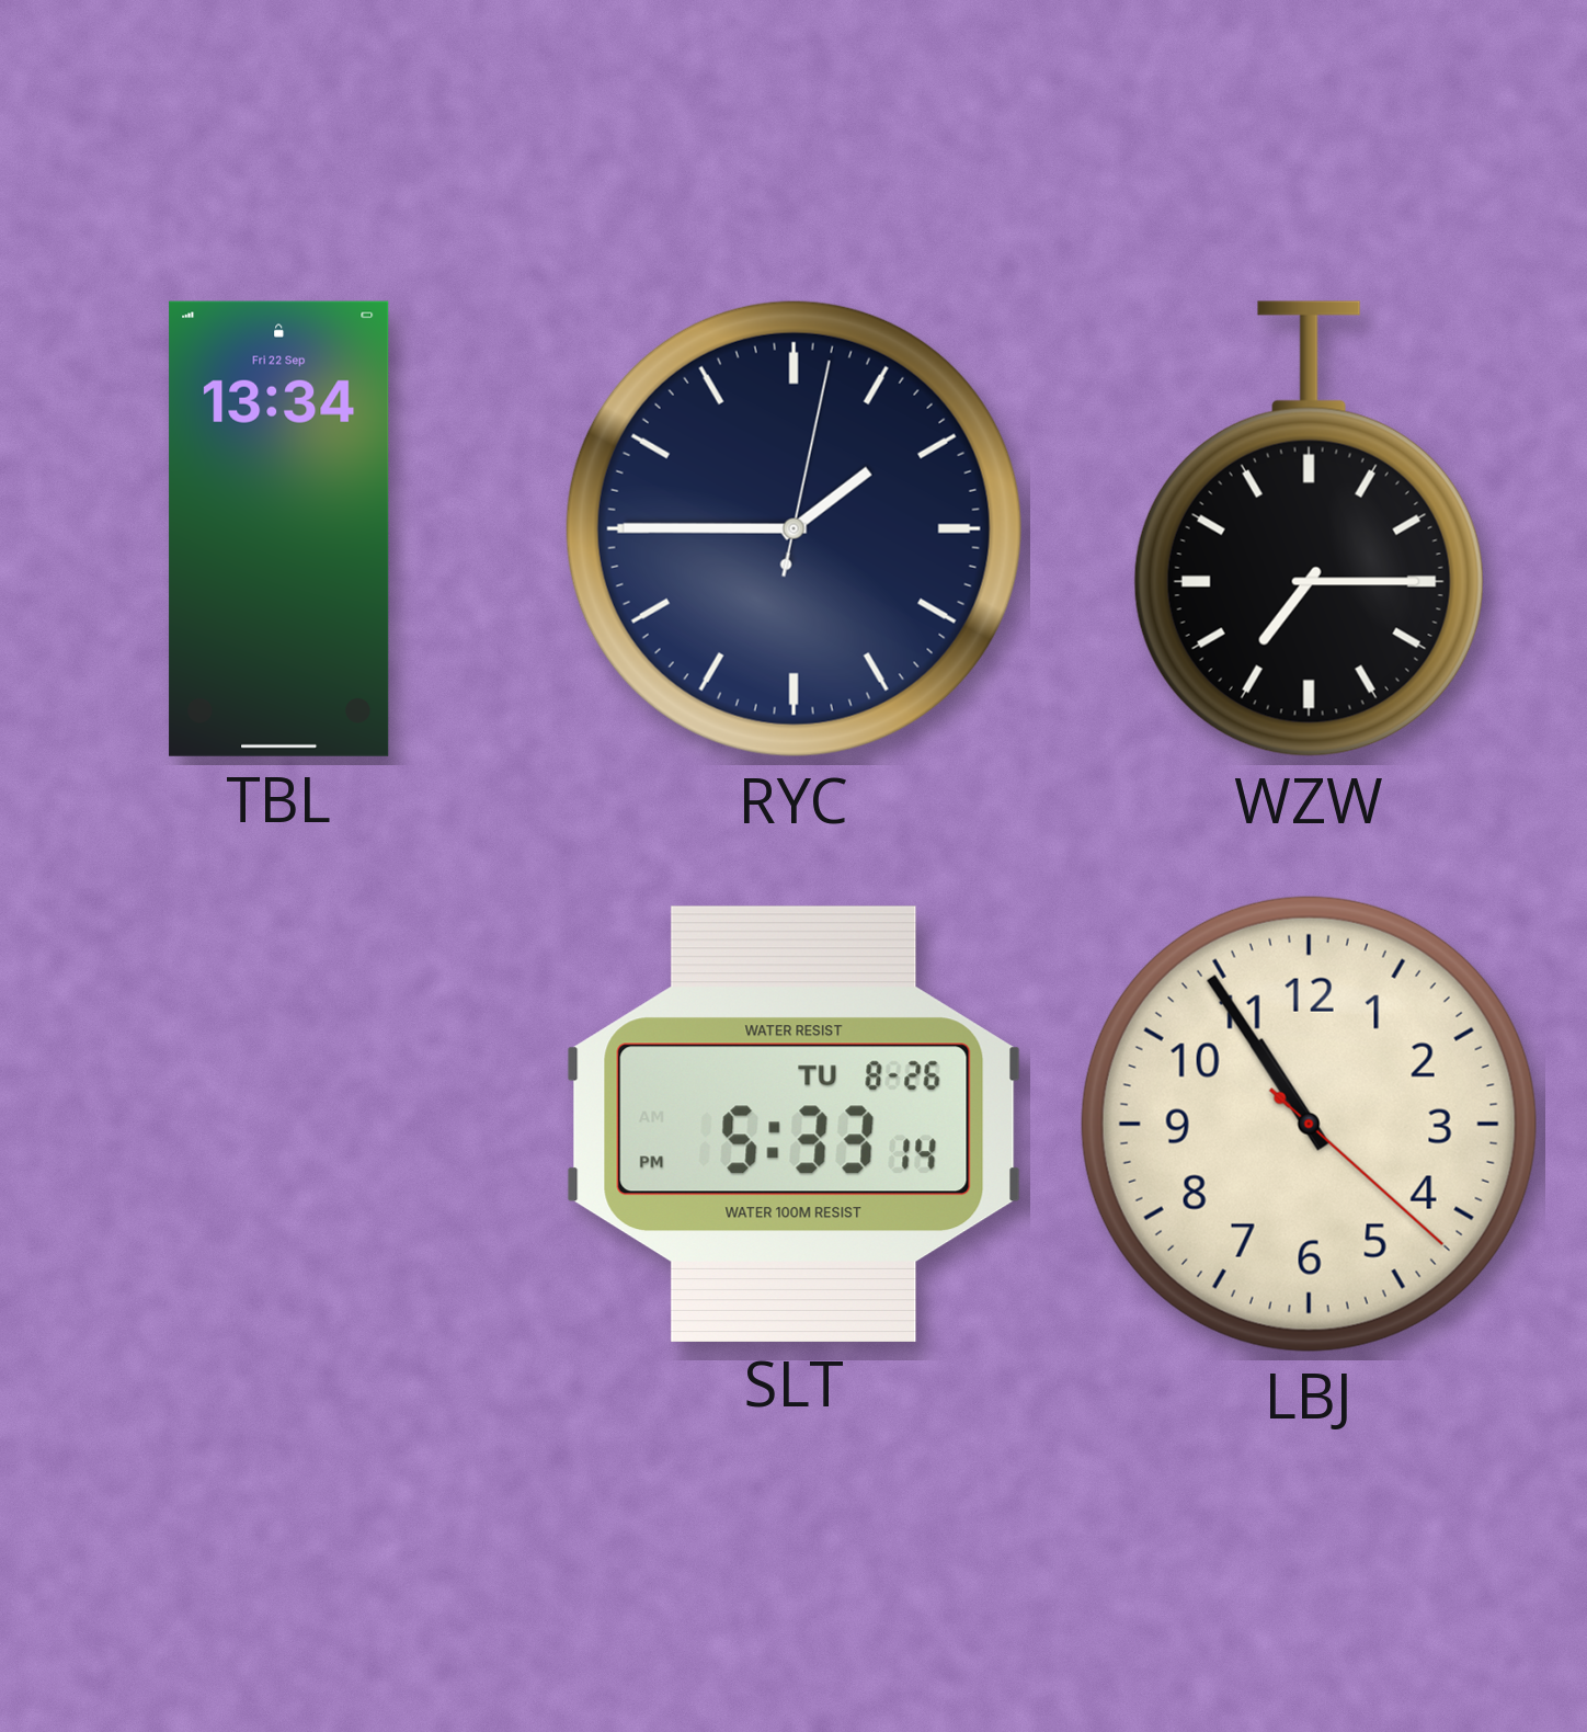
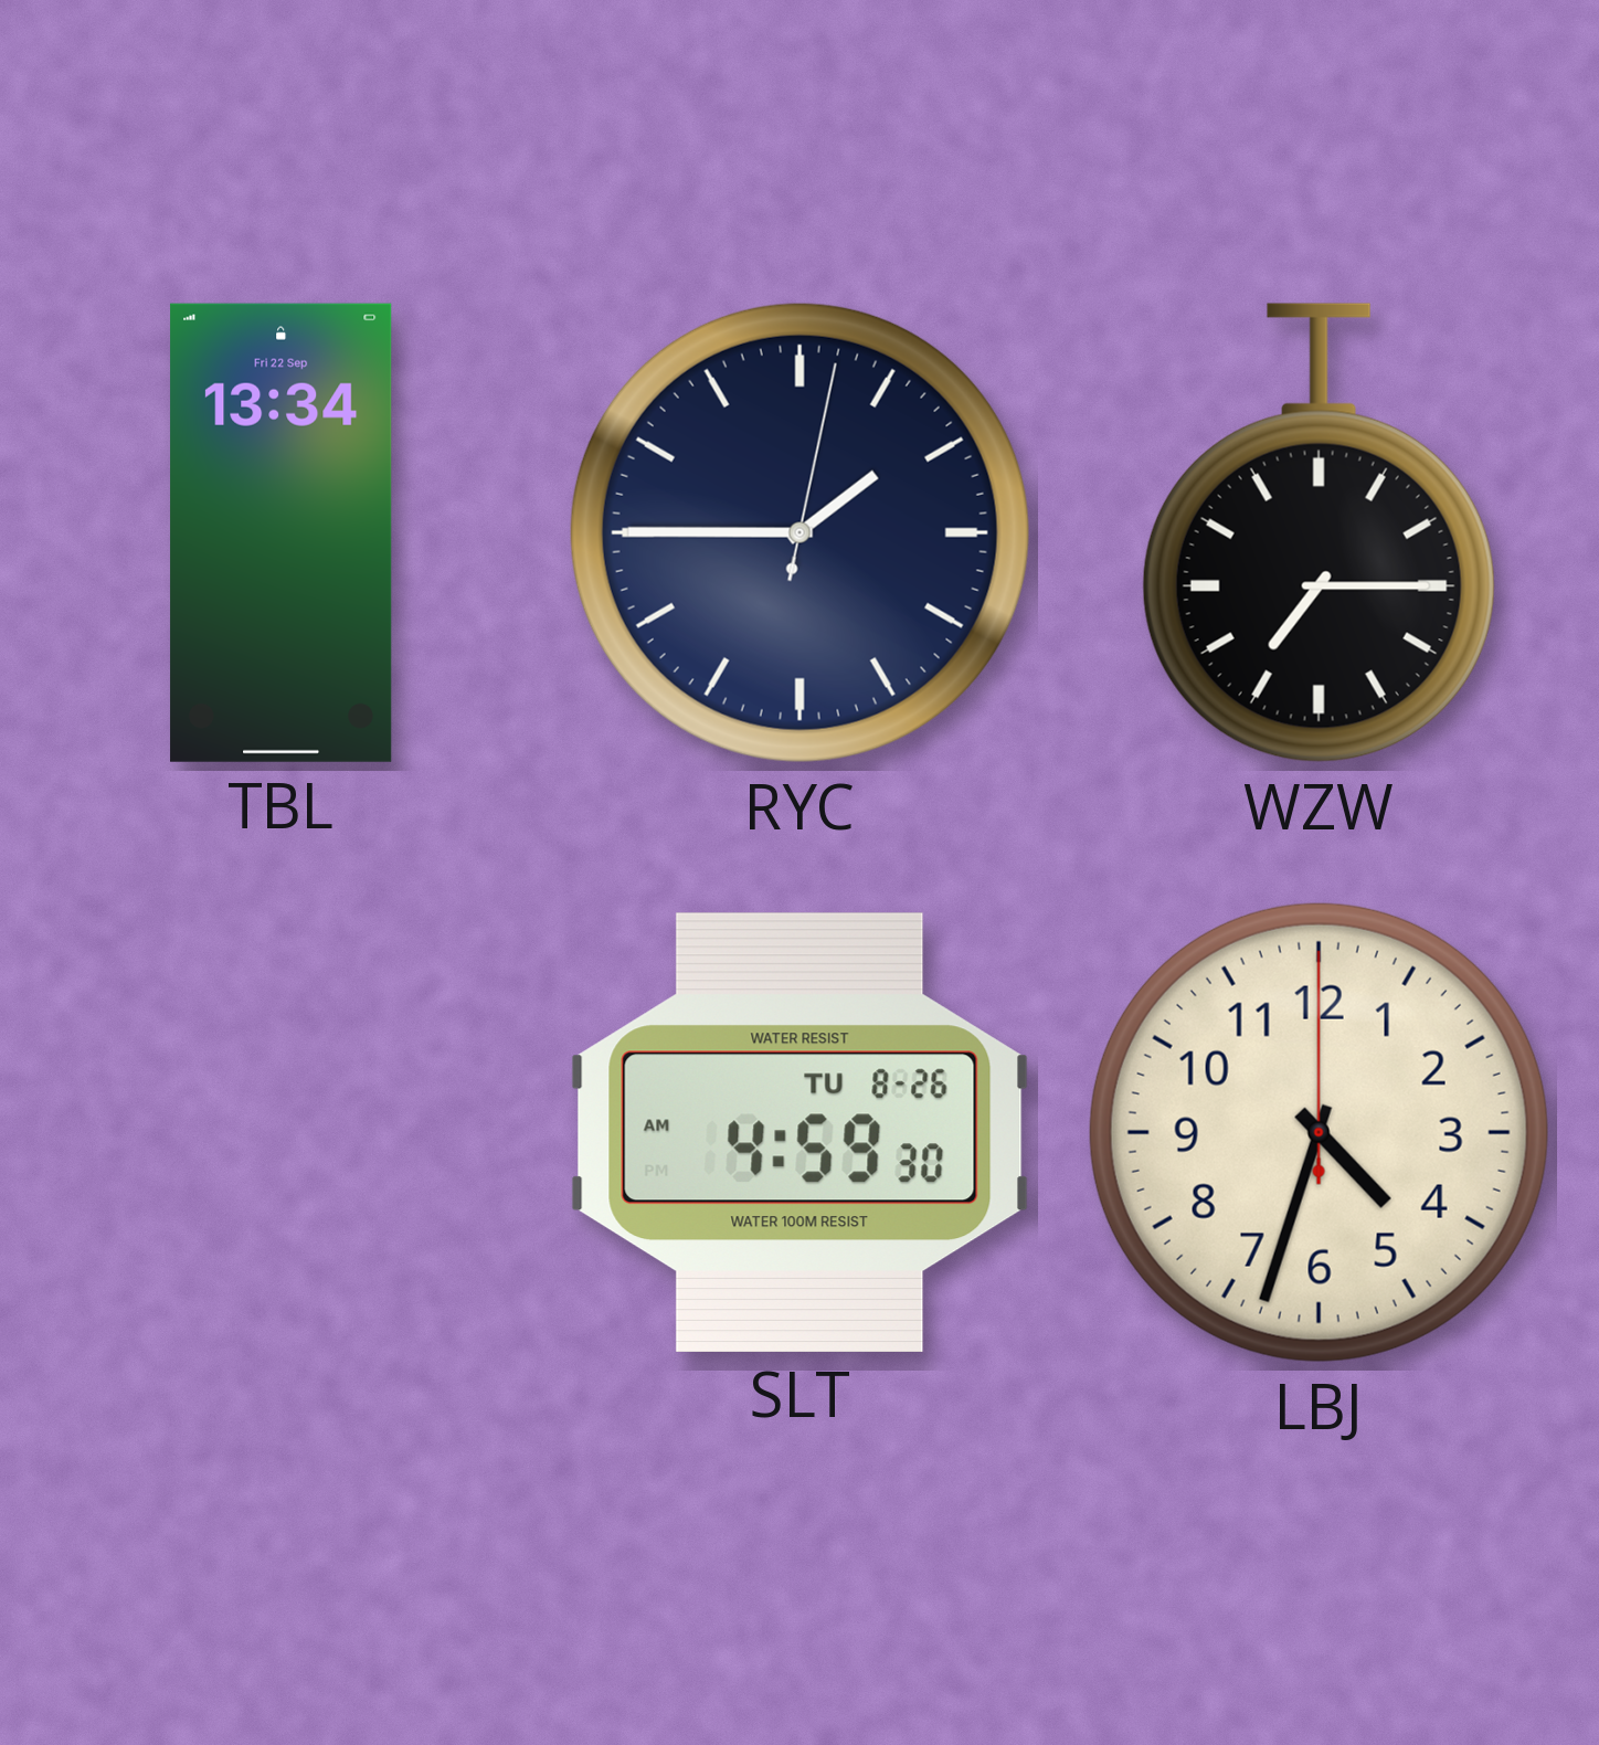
SLT: 5:33 -> 4:59 (801, 1132)
LBJ: 10:54 -> 4:33 (1319, 1132)
